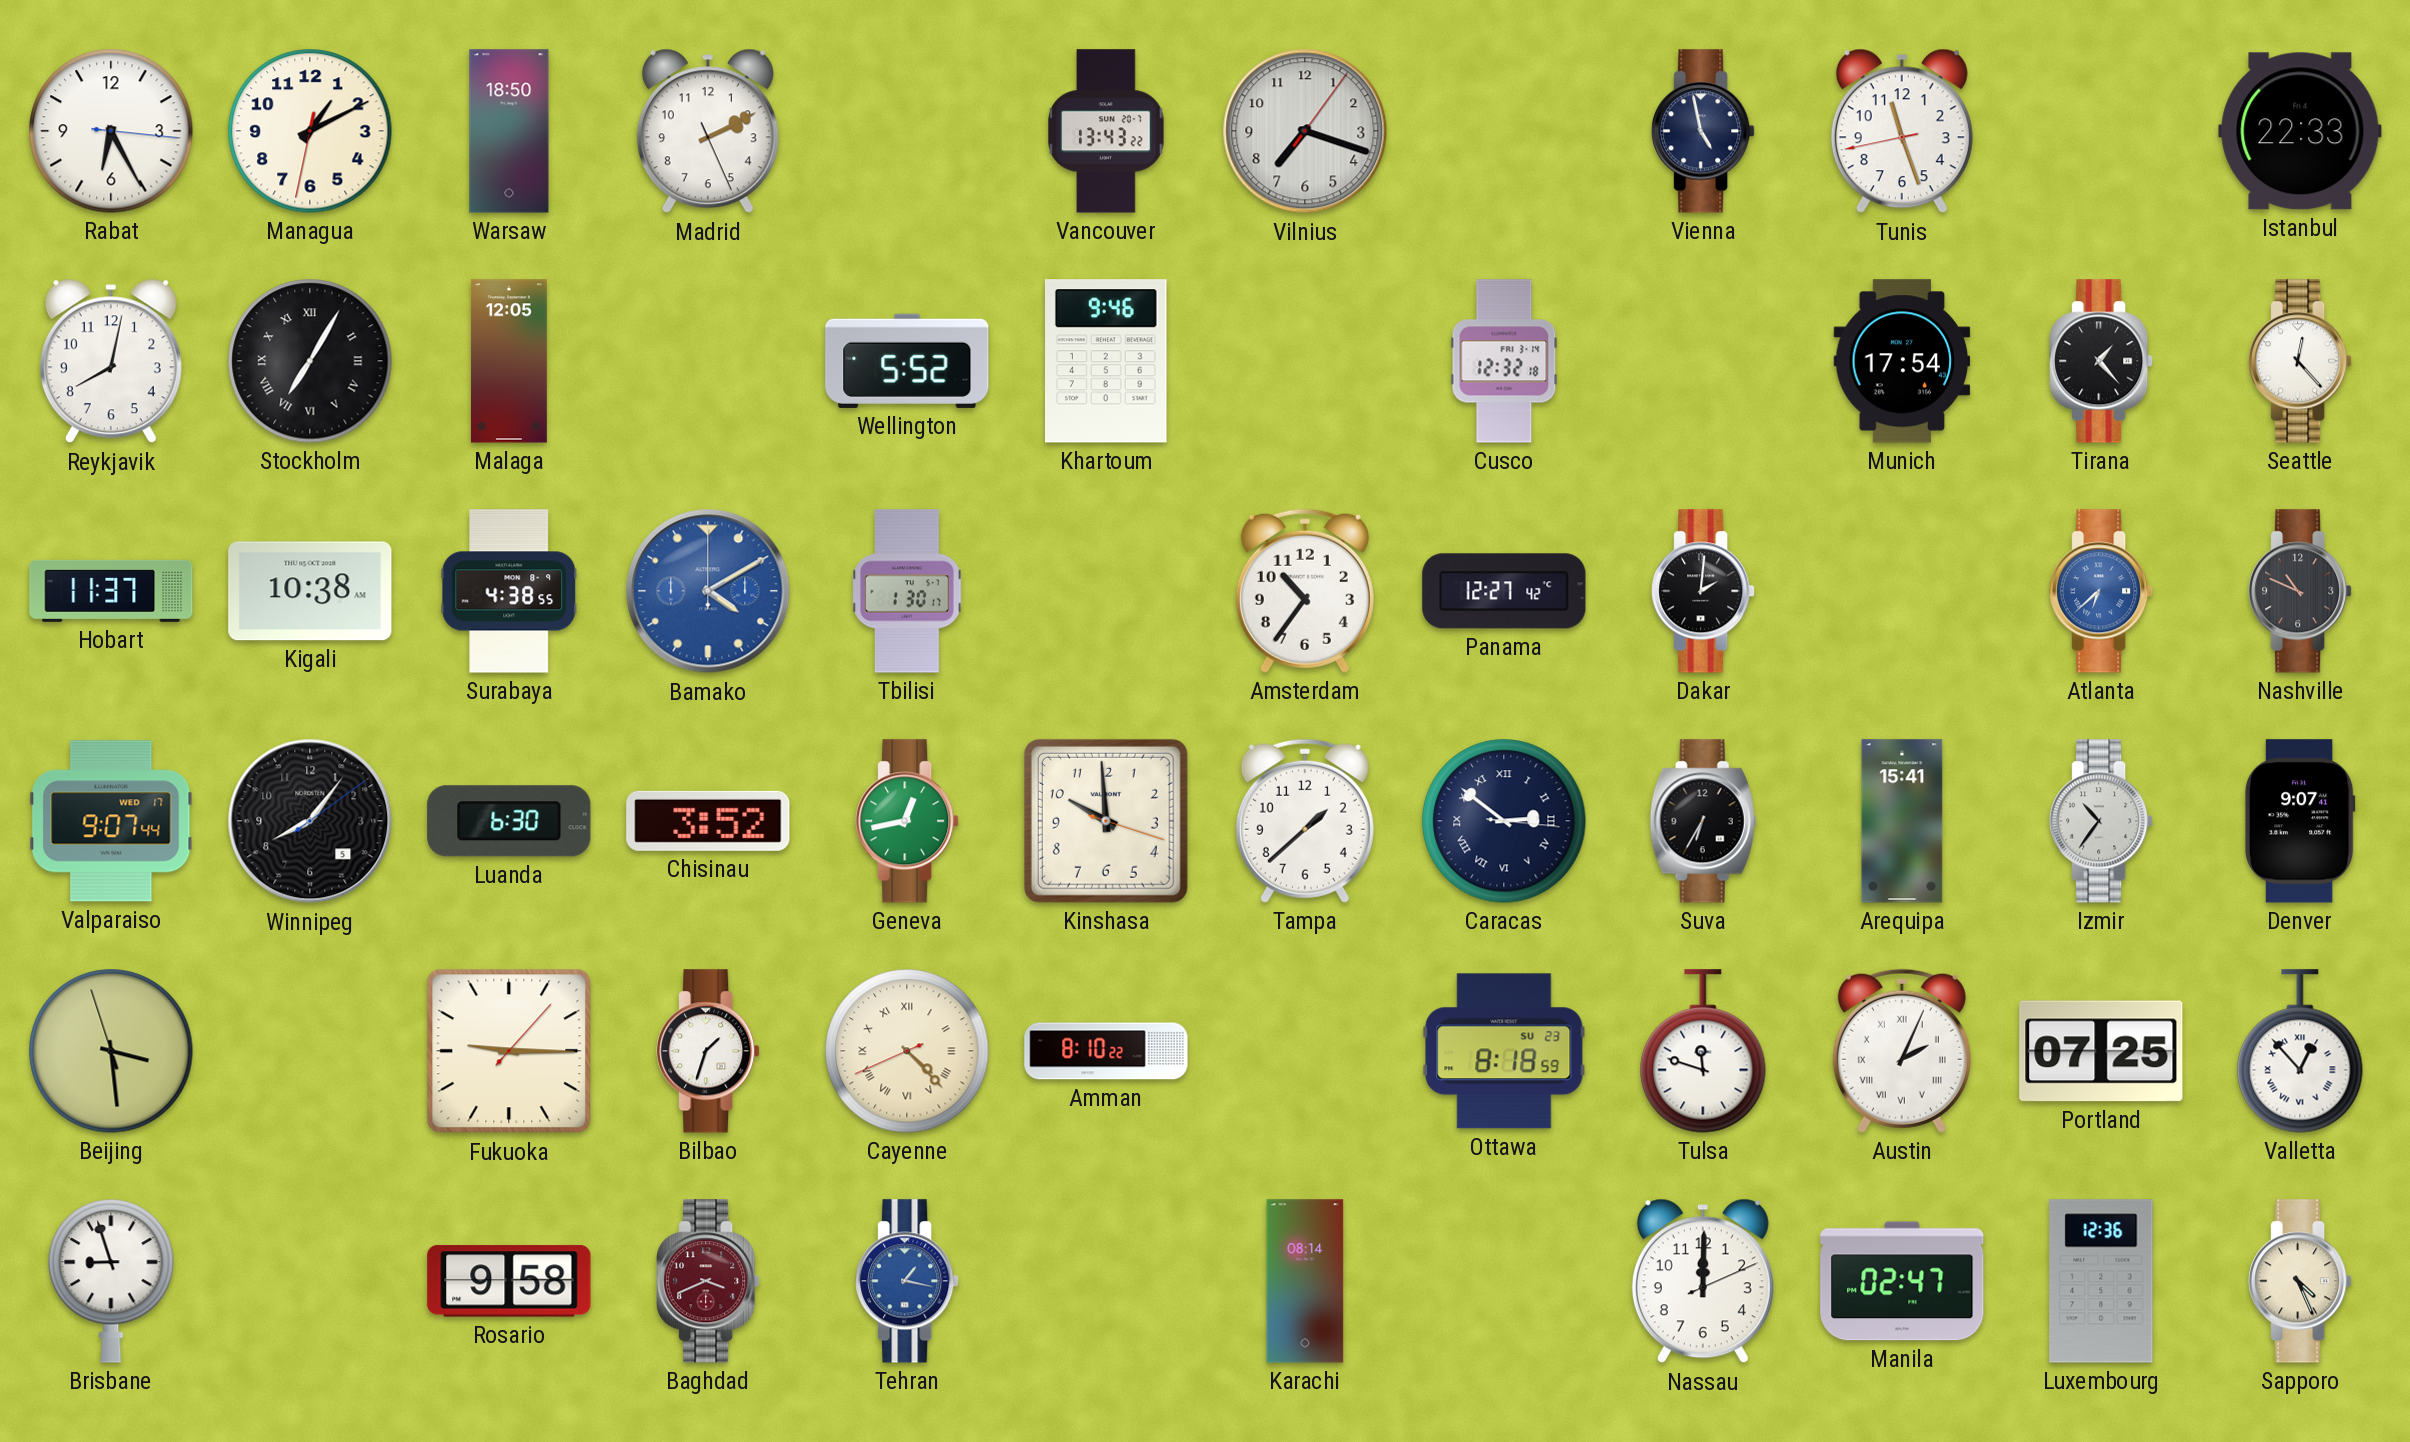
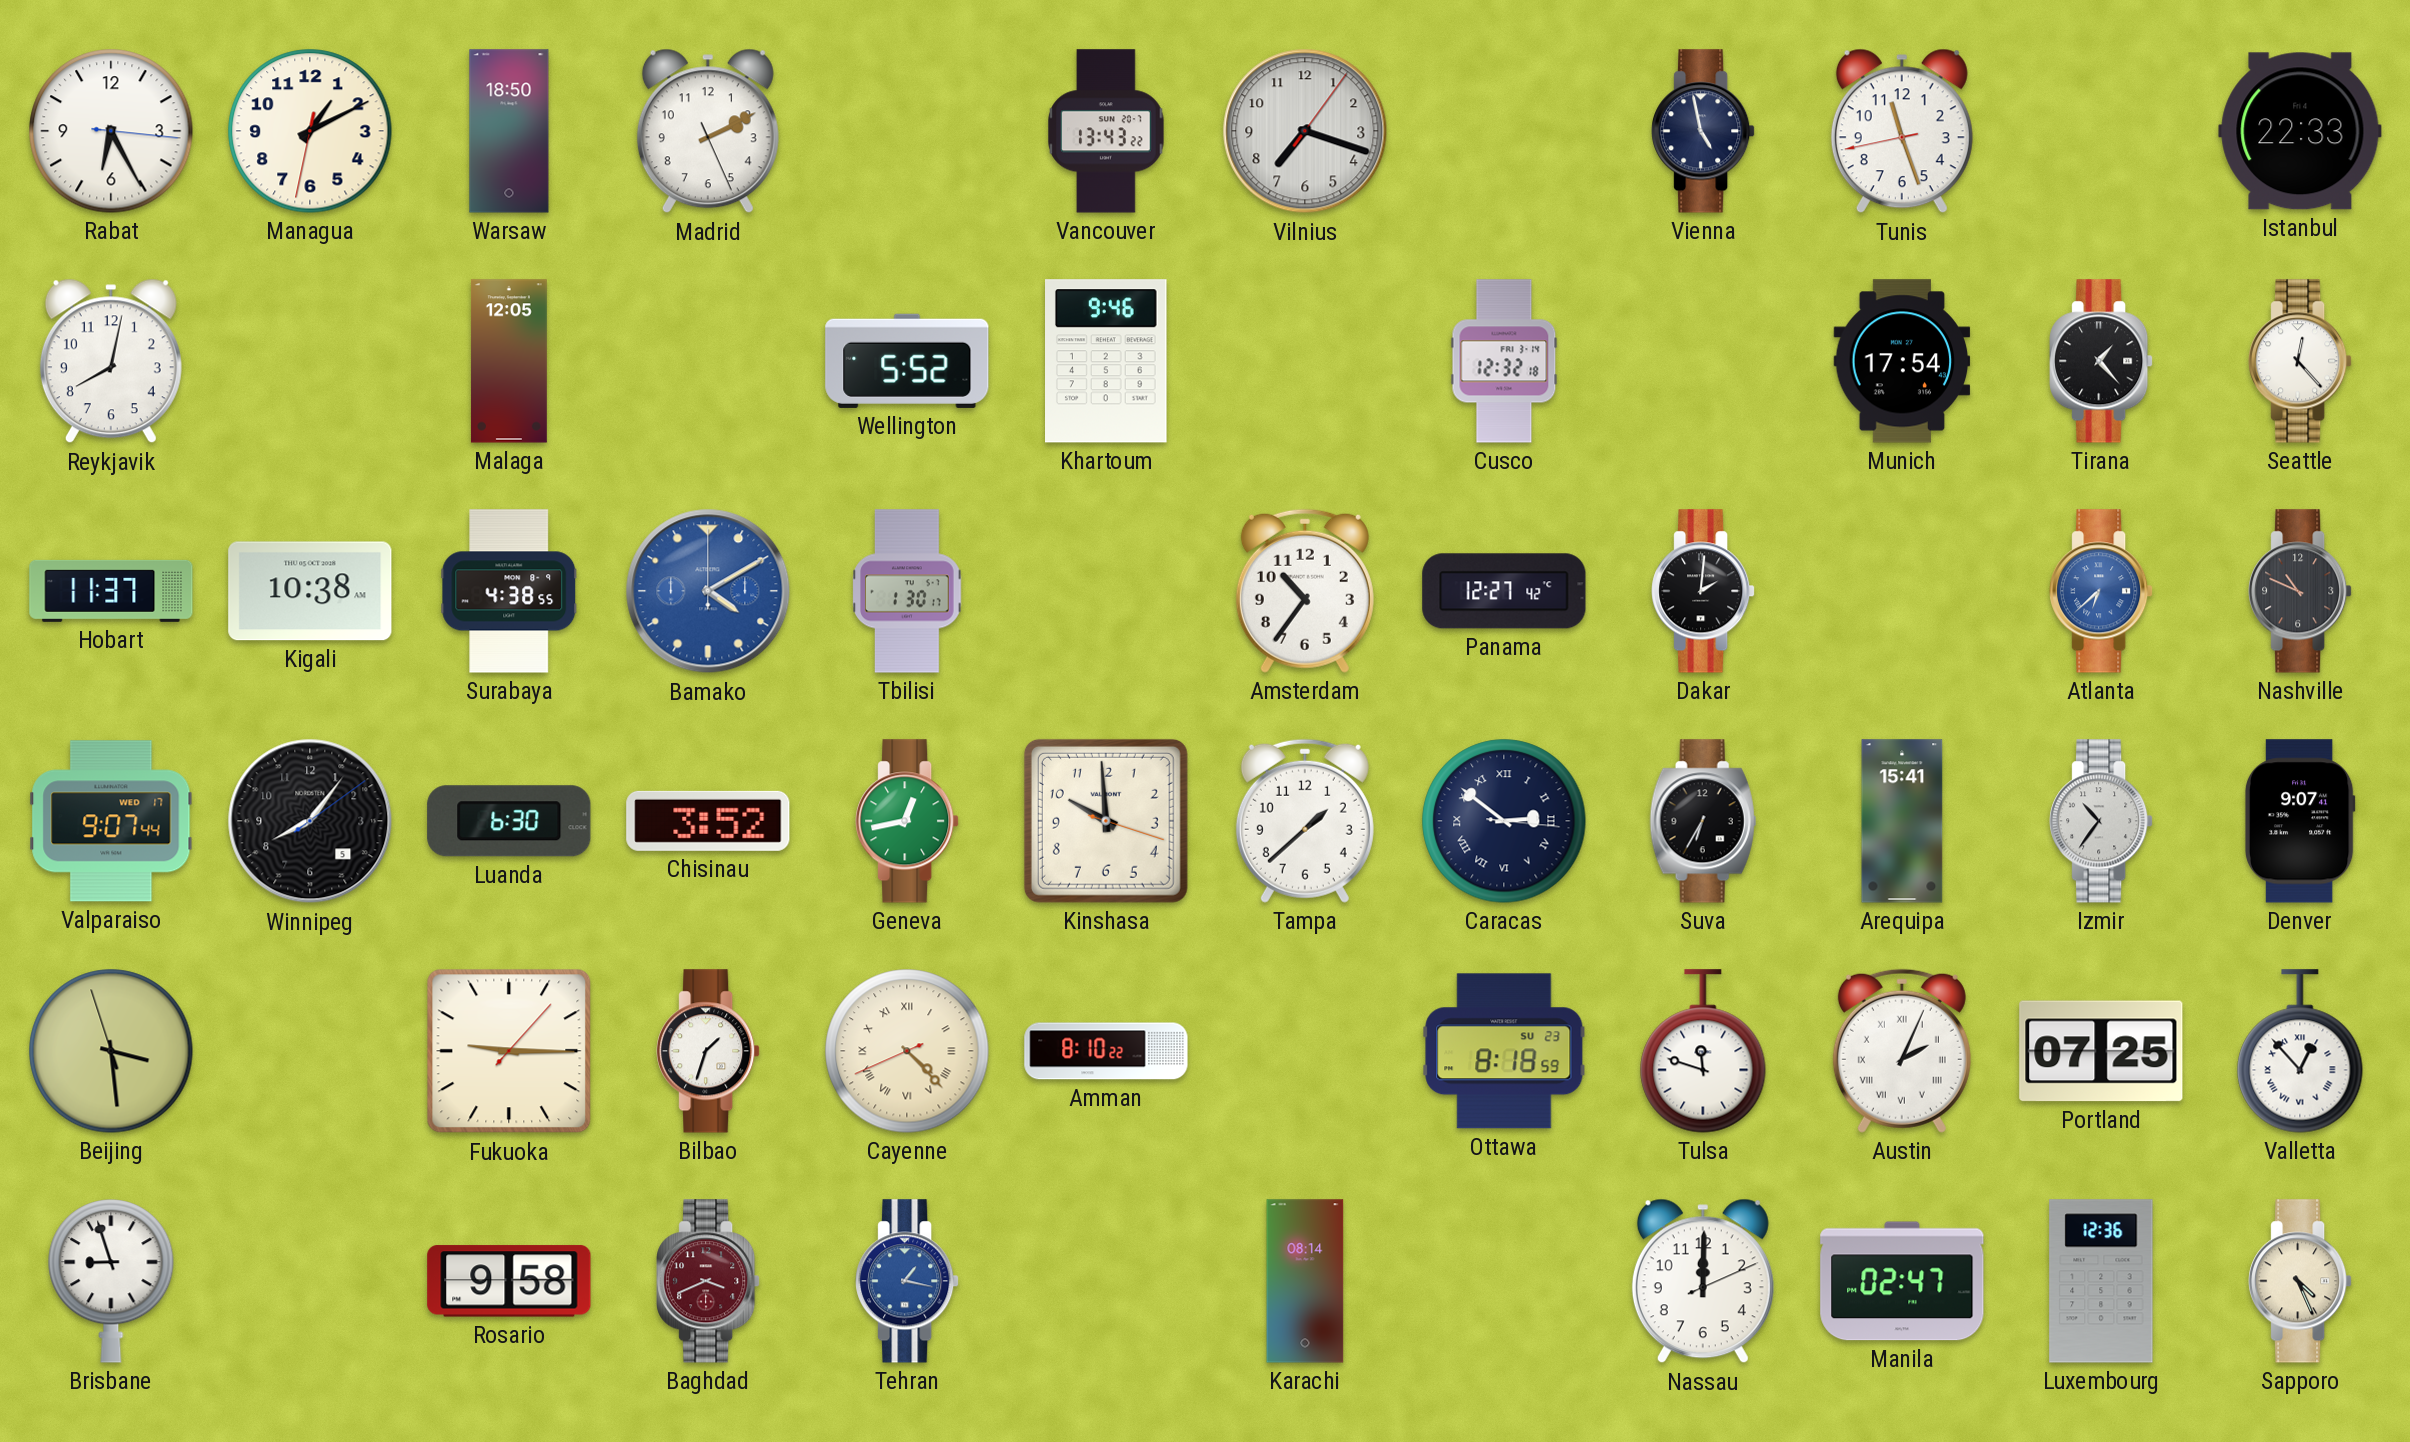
Stockholm: 7:05 -> none (310, 361)
